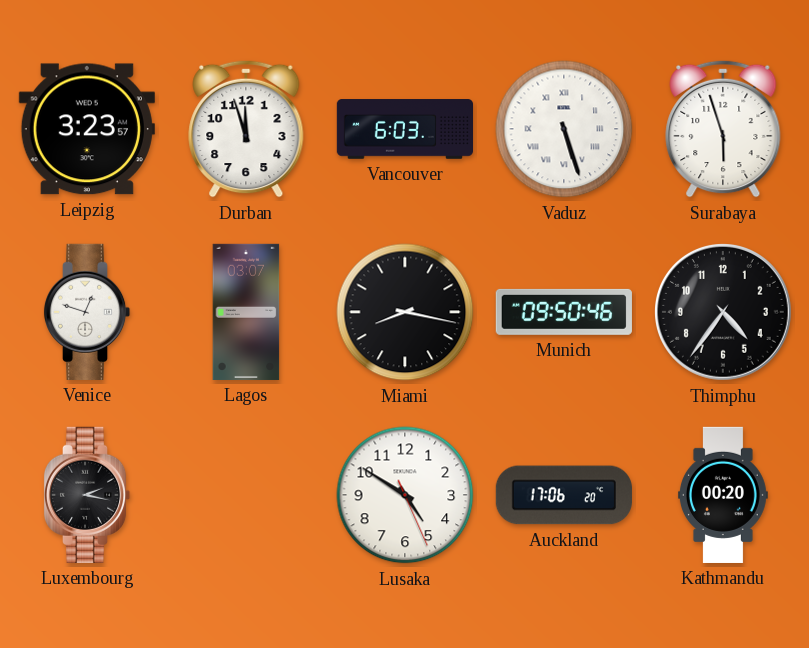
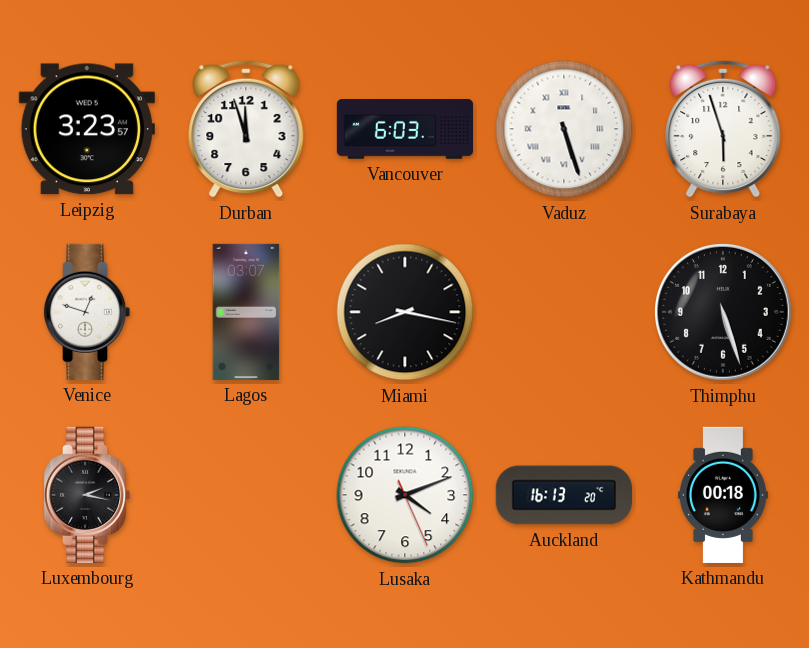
Munich: 09:50 -> none (564, 312)
Thimphu: 4:36 -> 5:27 (724, 313)
Lusaka: 4:50 -> 4:11 (405, 495)
Auckland: 17:06 -> 16:13 (564, 495)
Kathmandu: 00:20 -> 00:18 (723, 495)
